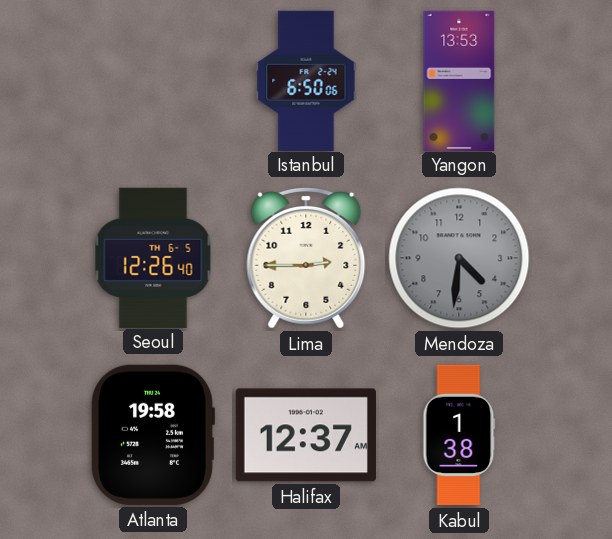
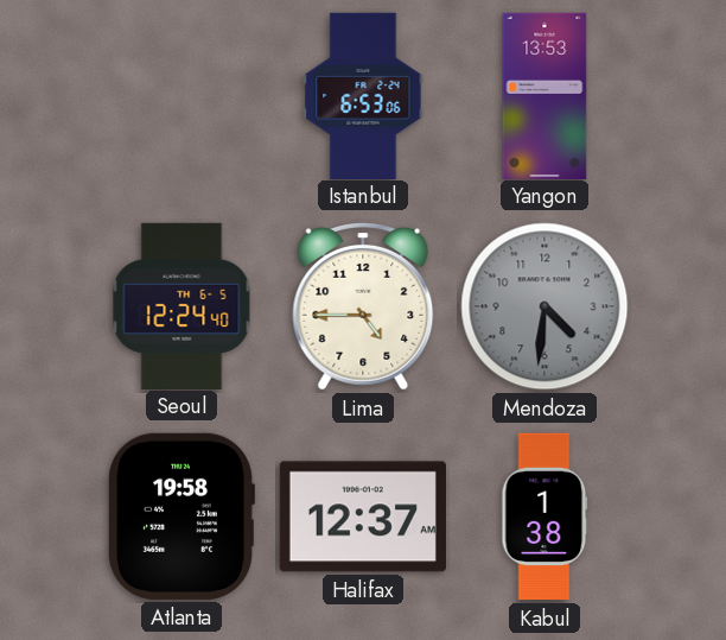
Istanbul: 6:50 -> 6:53 (363, 95)
Seoul: 12:26 -> 12:24 (181, 305)
Lima: 2:45 -> 4:45 (363, 306)
